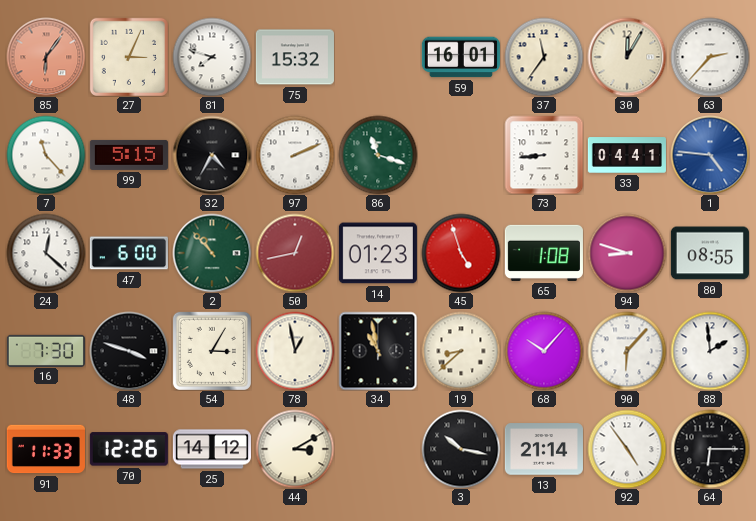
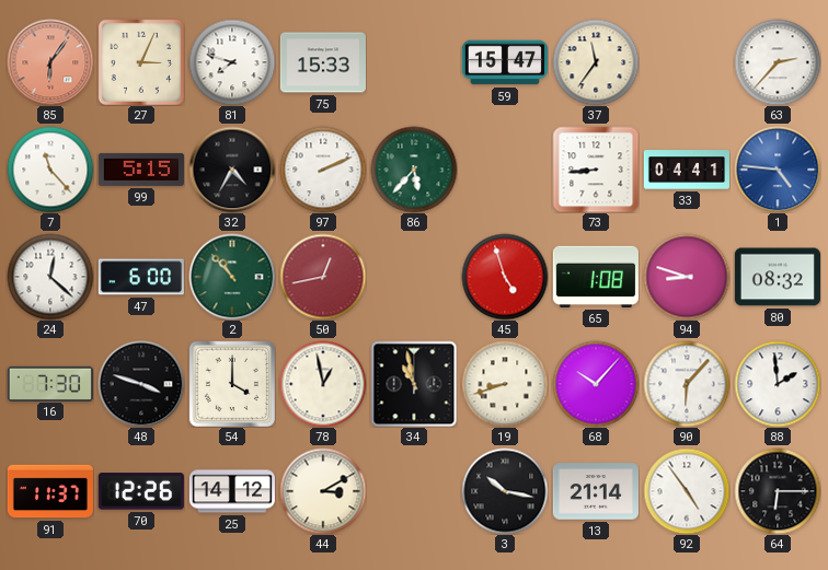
75: 15:32 -> 15:33 (323, 62)
59: 16:01 -> 15:47 (505, 62)
30: 12:05 -> none (627, 57)
86: 11:18 -> 5:37 (414, 170)
14: 01:23 -> none (378, 253)
80: 08:55 -> 08:32 (778, 277)
54: 3:05 -> 4:00 (232, 384)
19: 8:38 -> 8:42 (505, 384)
91: 11:33 -> 11:37 (50, 491)
